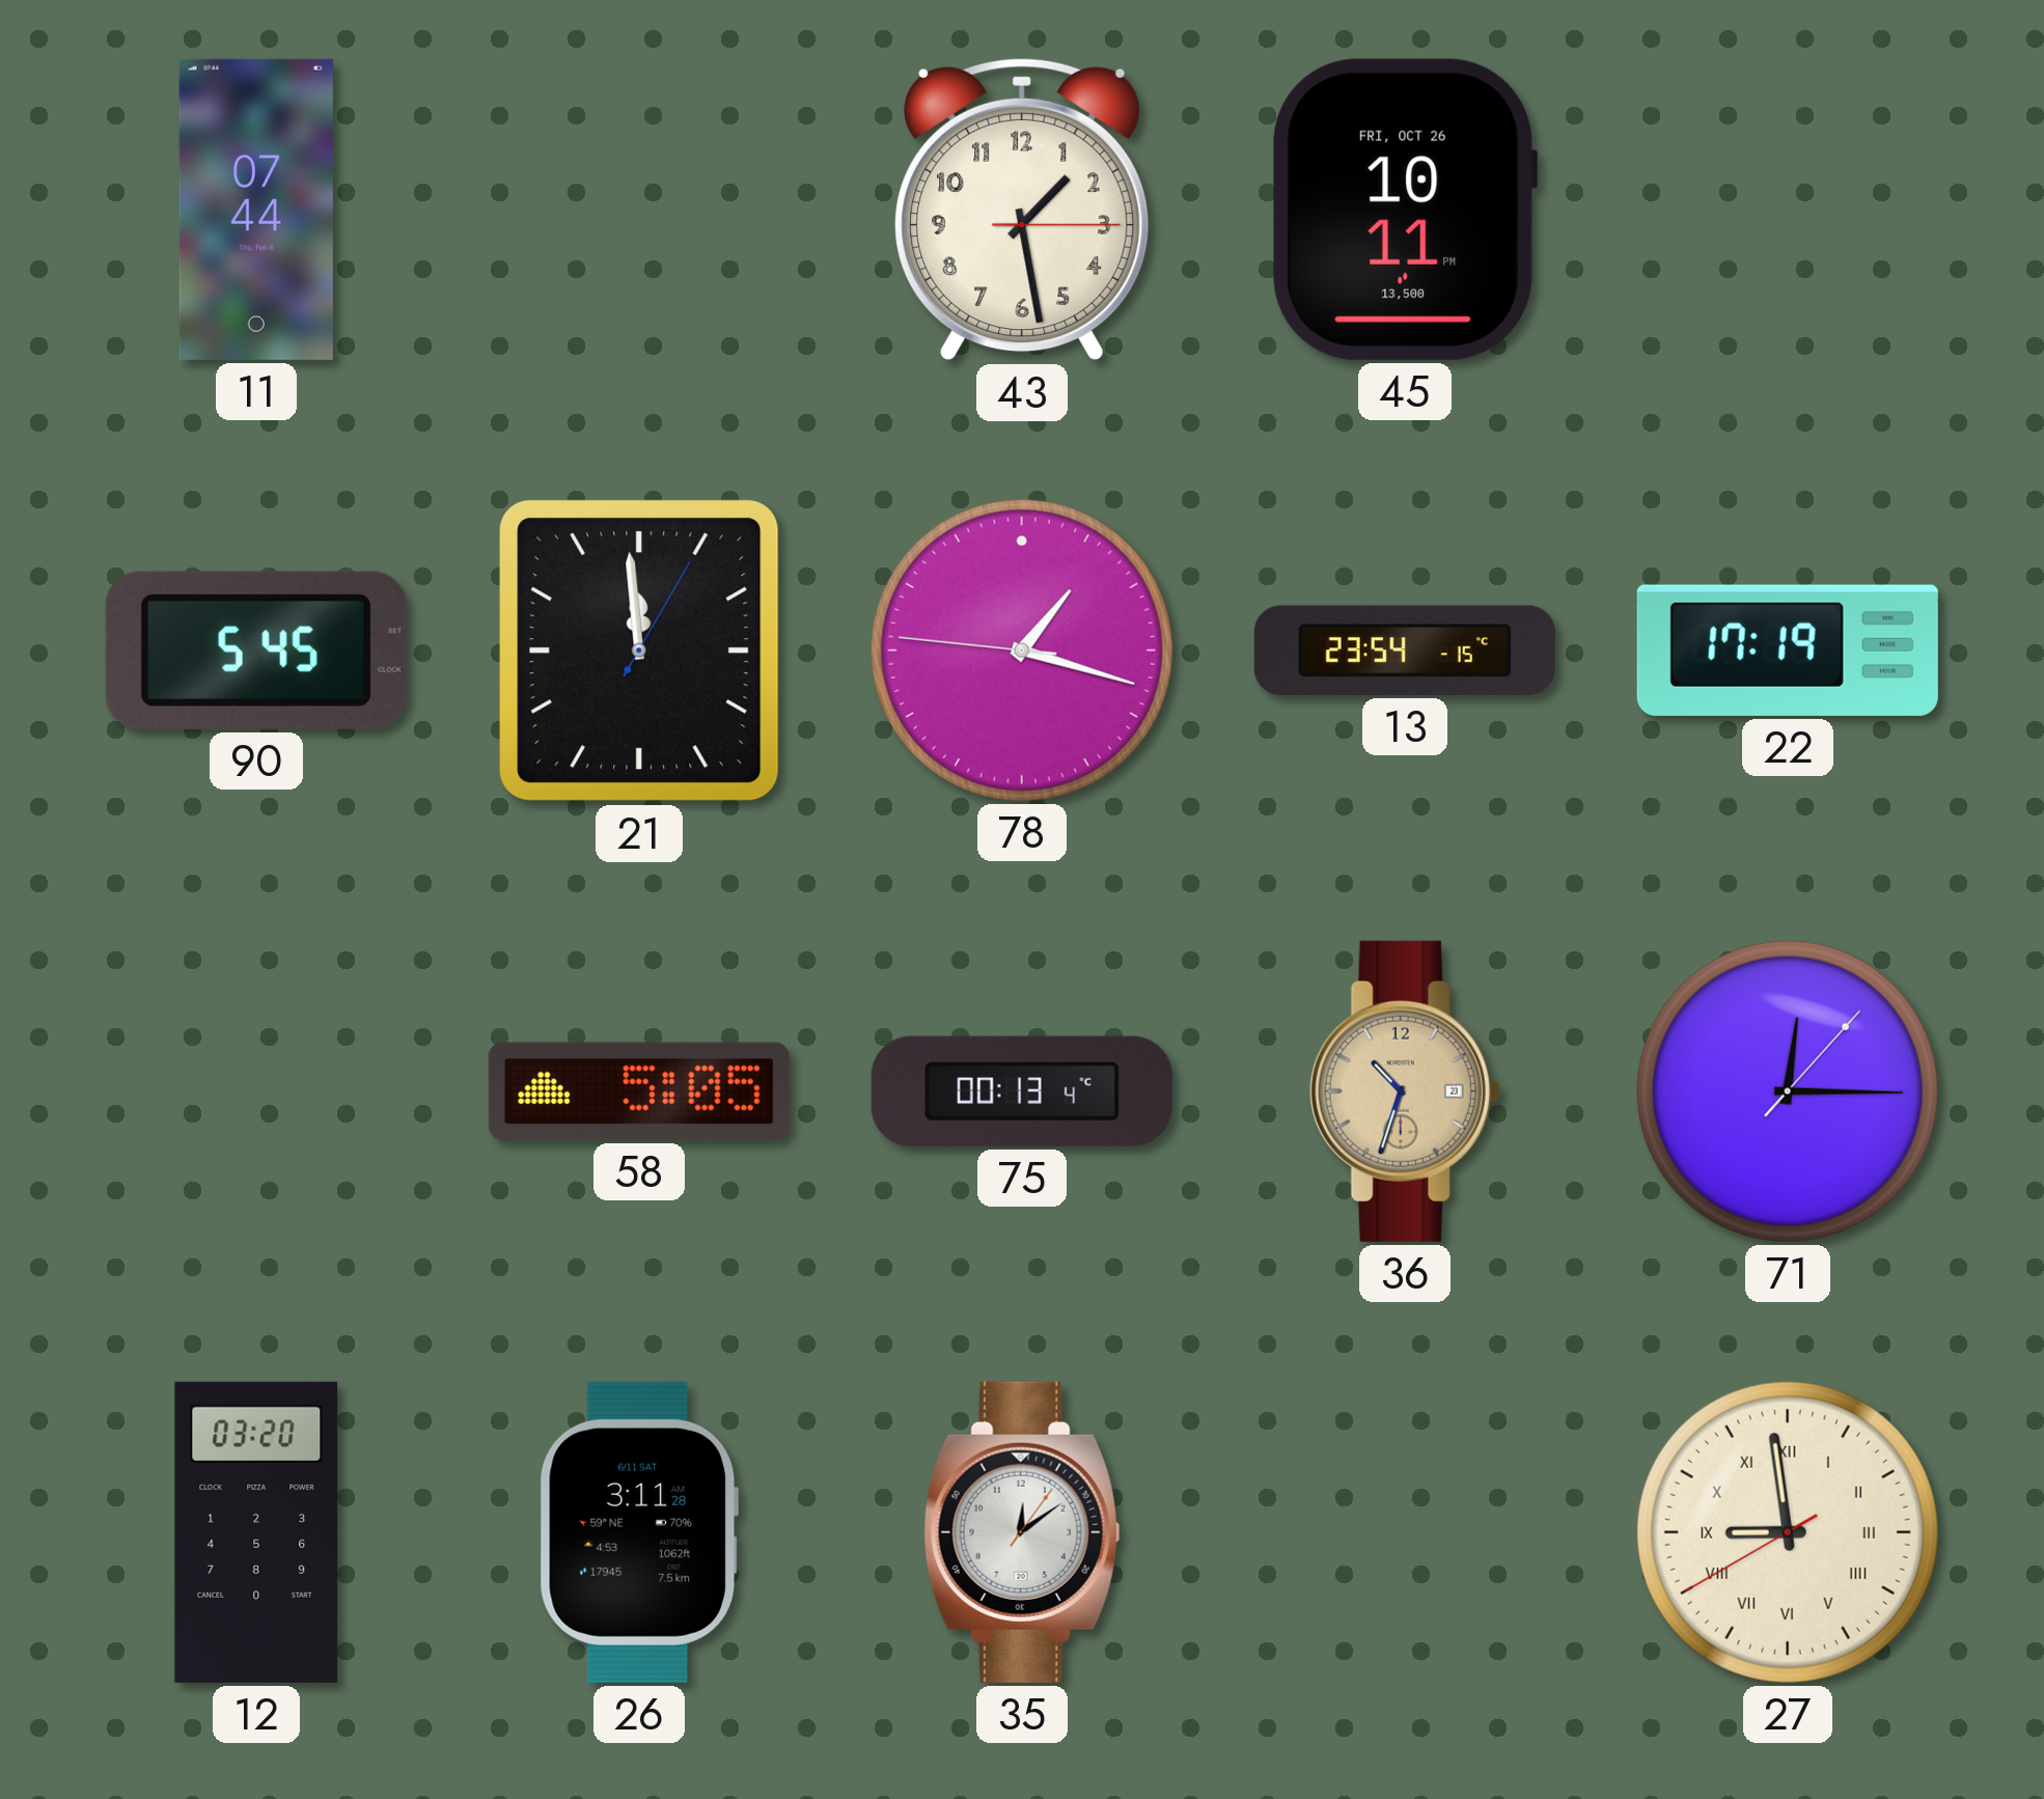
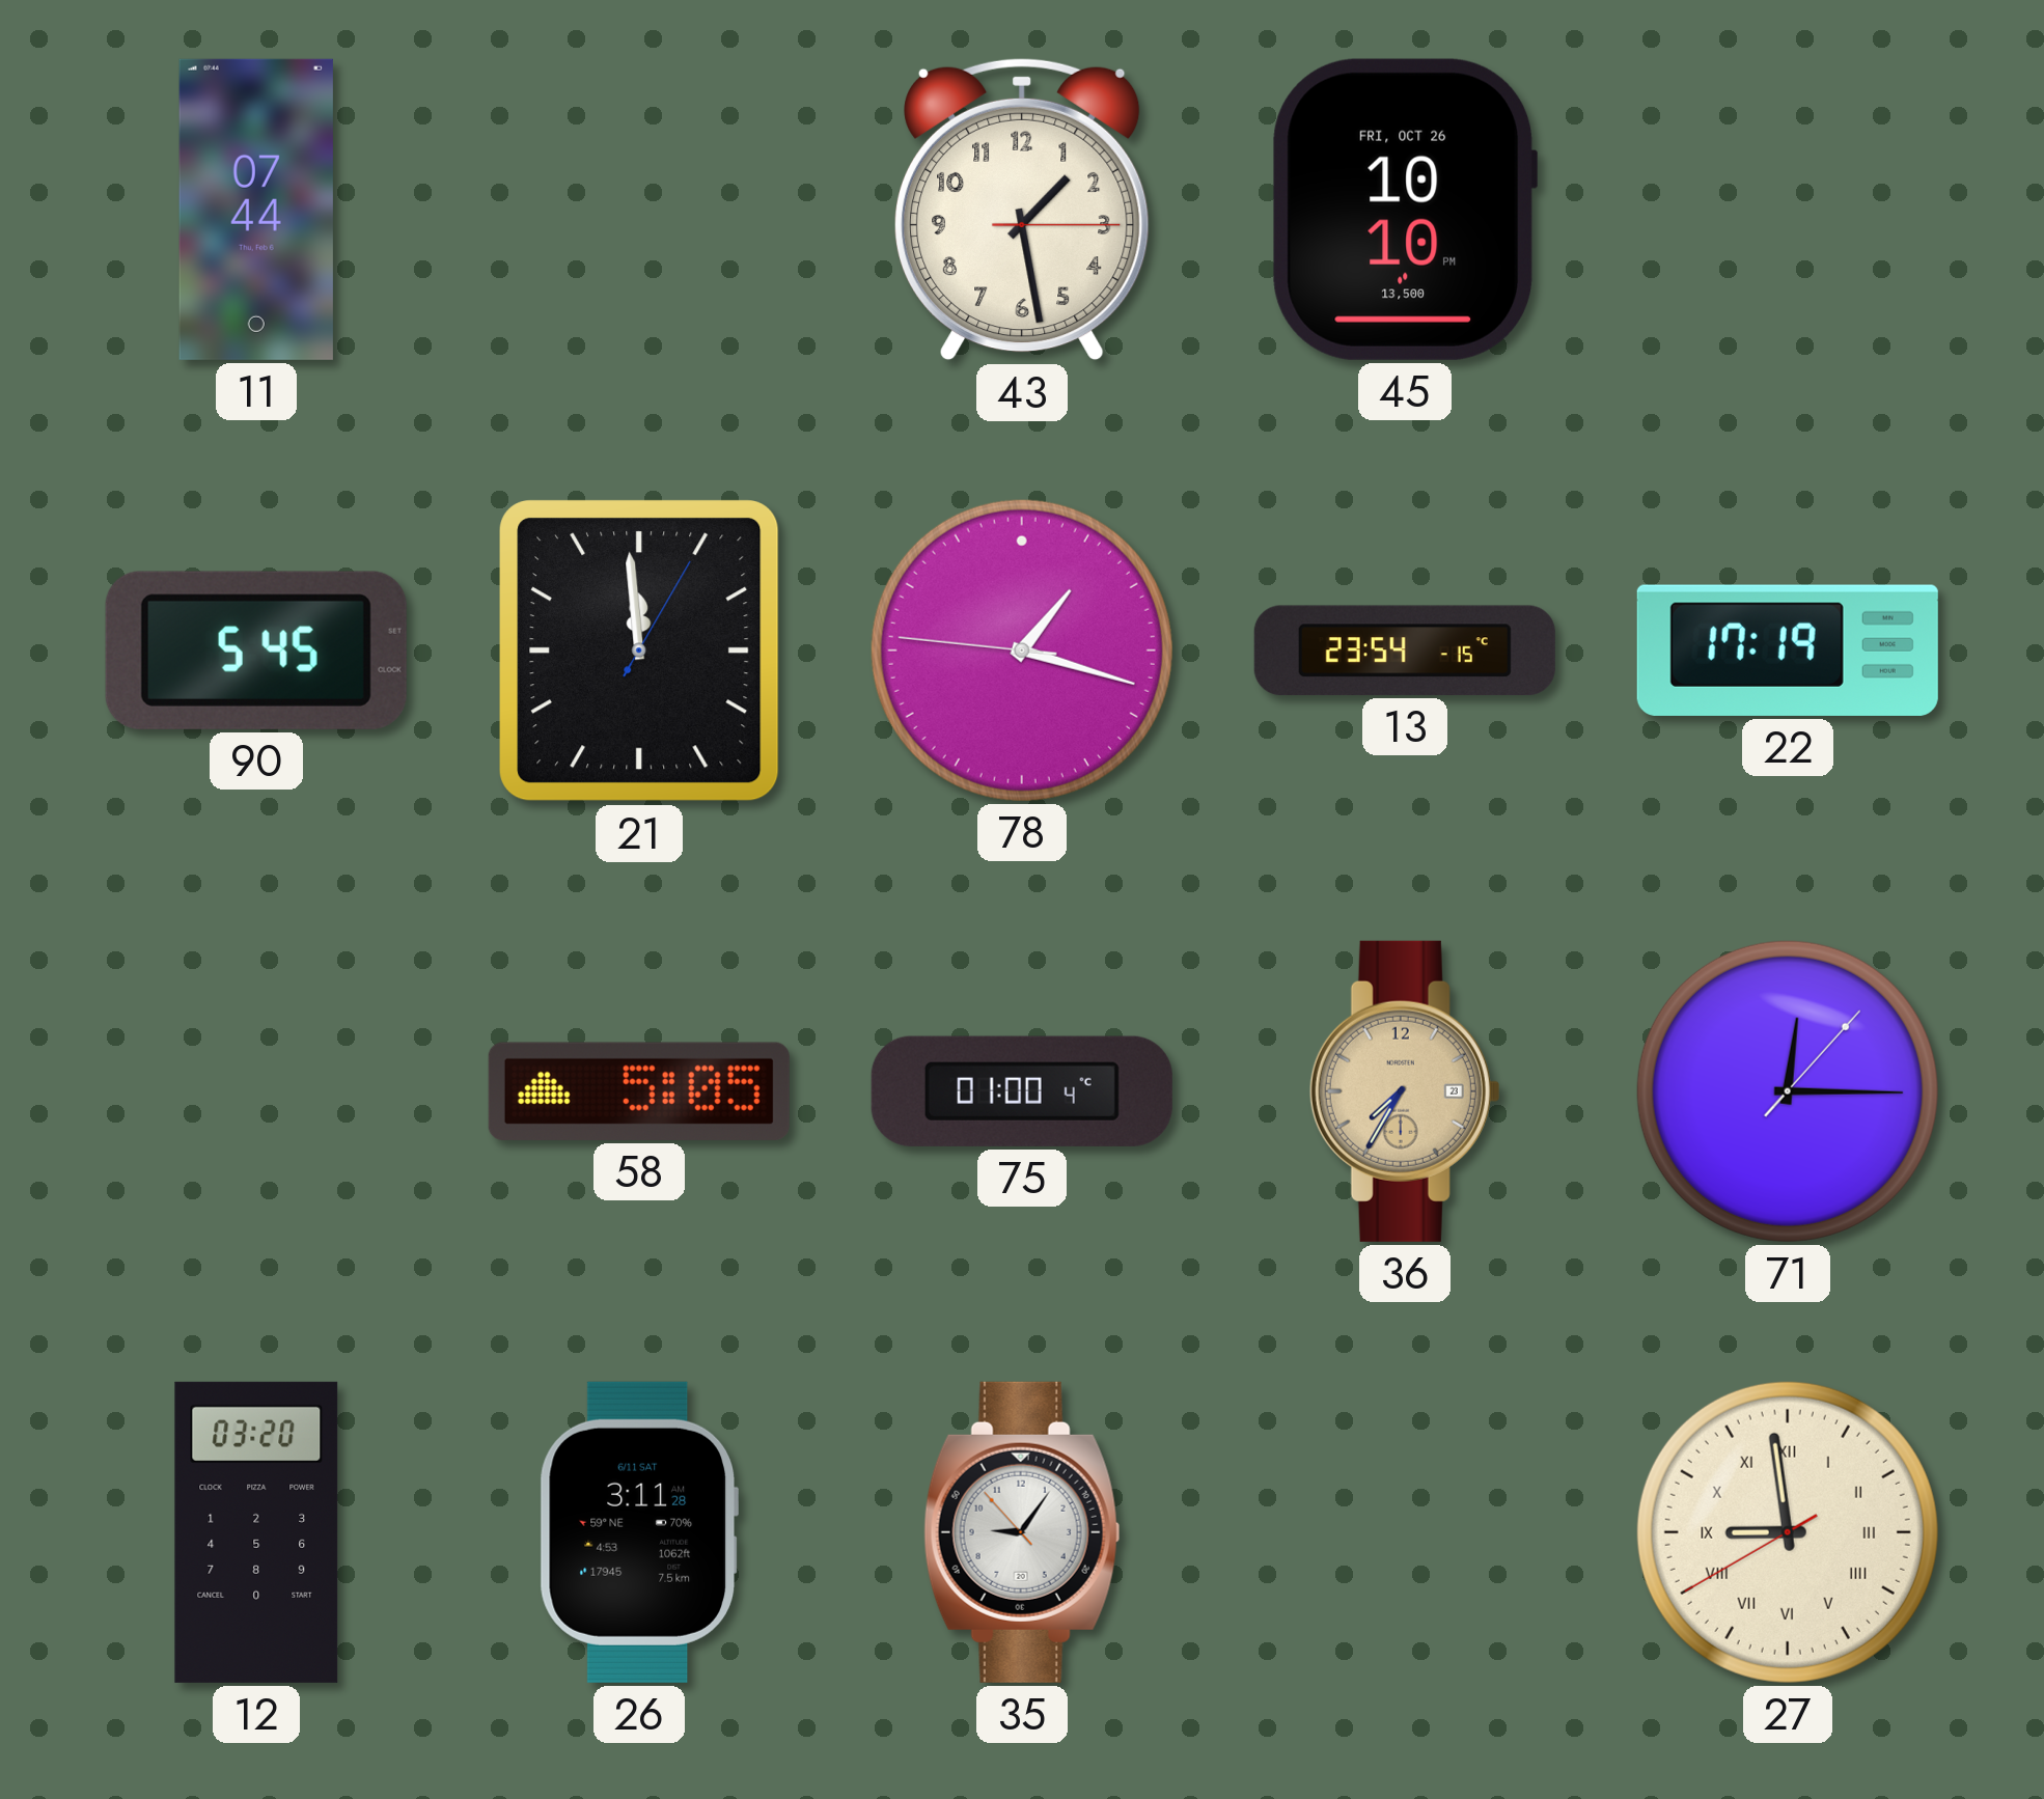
45: 10:11 -> 10:10 (1405, 210)
75: 00:13 -> 01:00 (1022, 1091)
36: 10:33 -> 7:35 (1405, 1091)
35: 12:09 -> 9:05 (1022, 1532)
